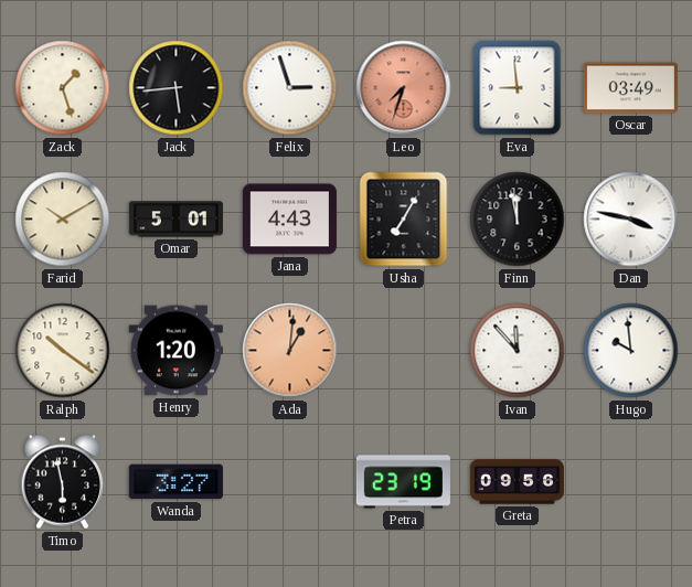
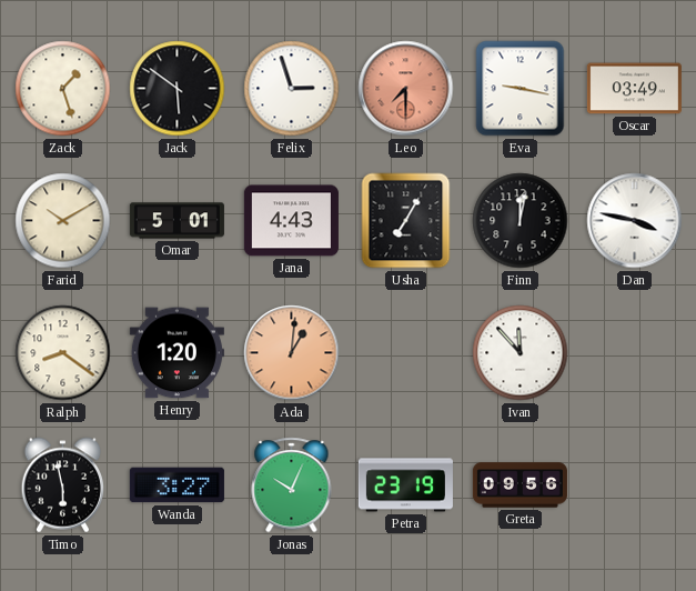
Jack: 5:44 -> 5:51 (178, 89)
Leo: 7:33 -> 7:30 (406, 89)
Eva: 8:59 -> 9:17 (521, 89)
Finn: 11:58 -> 12:02 (521, 221)
Ralph: 10:21 -> 8:21 (63, 353)
Hugo: 9:59 -> none (631, 351)
Jonas: none -> 10:04 (292, 485)
